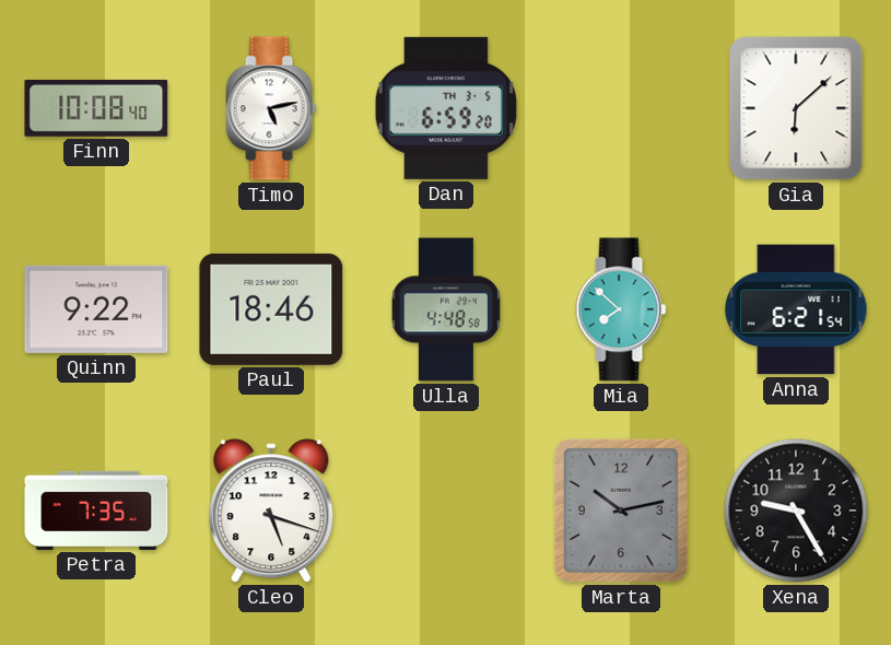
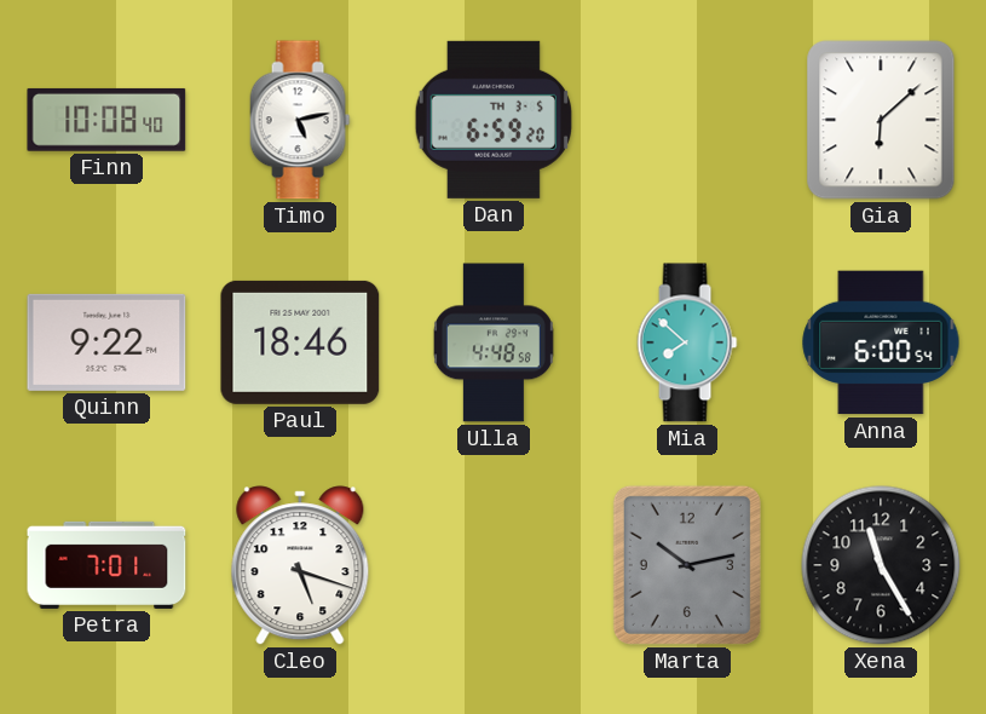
Anna: 6:21 -> 6:00 (881, 342)
Petra: 7:35 -> 7:01 (106, 565)
Xena: 9:25 -> 11:25 (881, 565)
